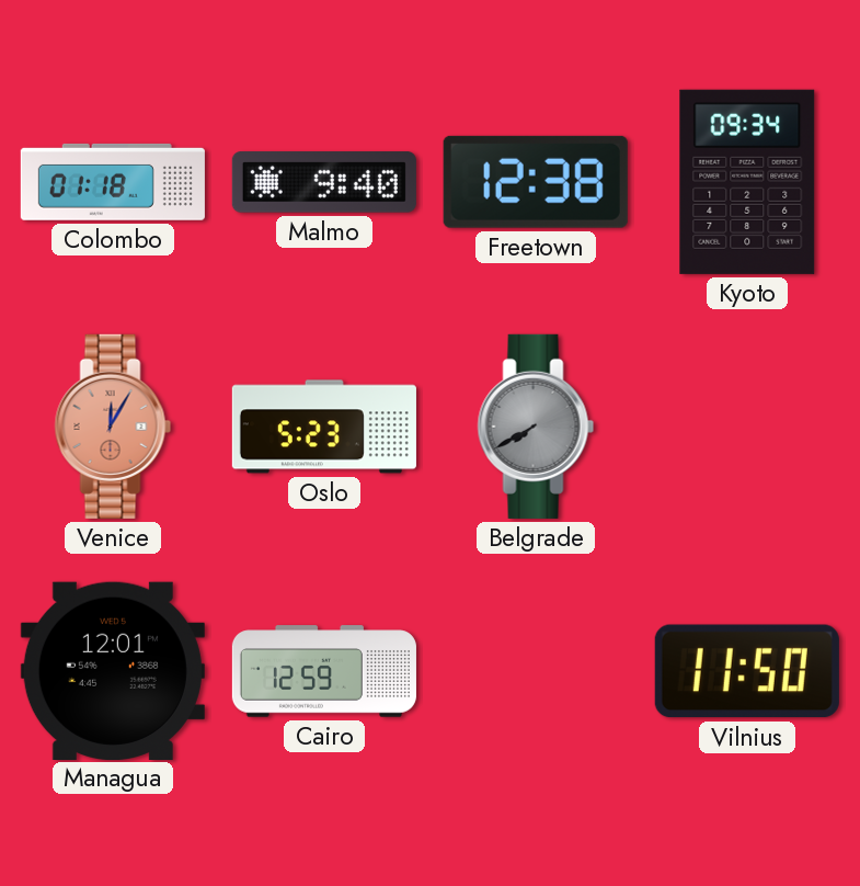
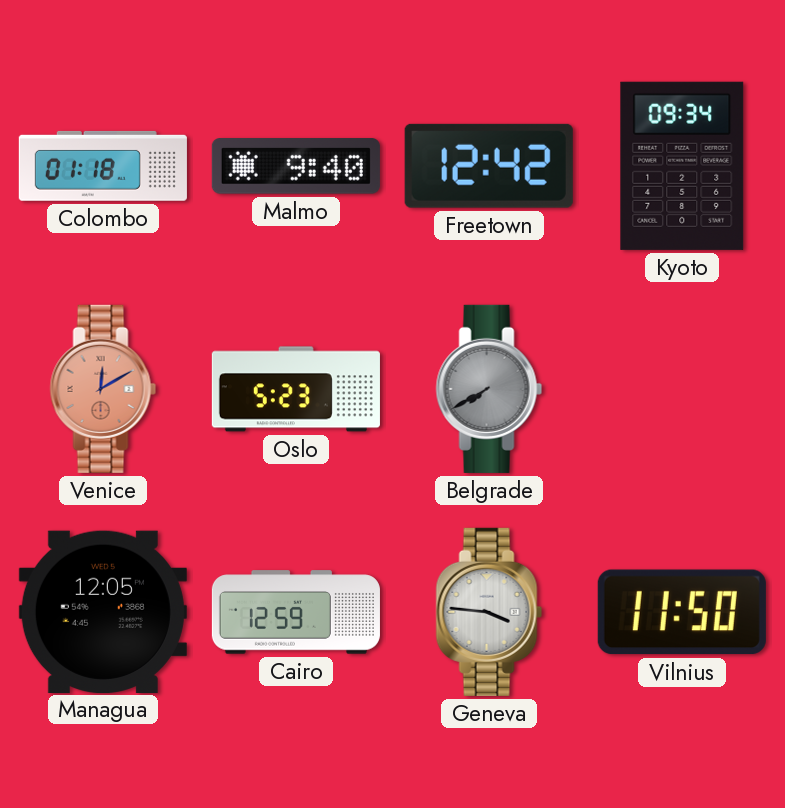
Freetown: 12:38 -> 12:42 (489, 166)
Venice: 12:05 -> 12:10 (103, 389)
Managua: 12:01 -> 12:05 (103, 611)
Geneva: none -> 3:46 (489, 612)
